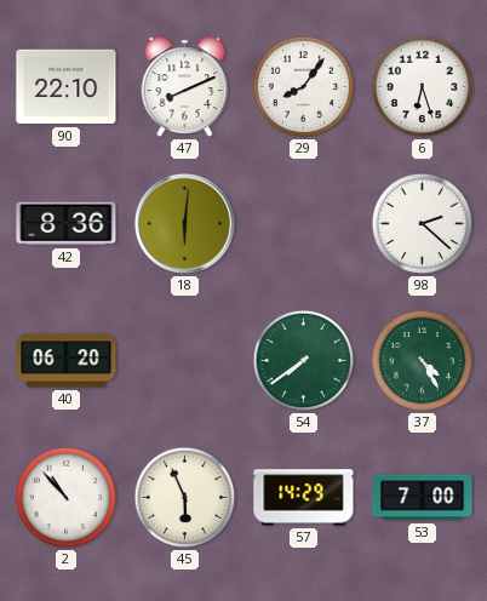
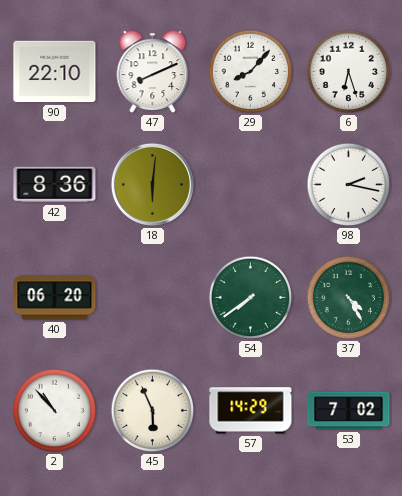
29: 8:06 -> 8:07 (251, 72)
98: 2:22 -> 2:17 (349, 185)
53: 7:00 -> 7:02 (349, 411)
